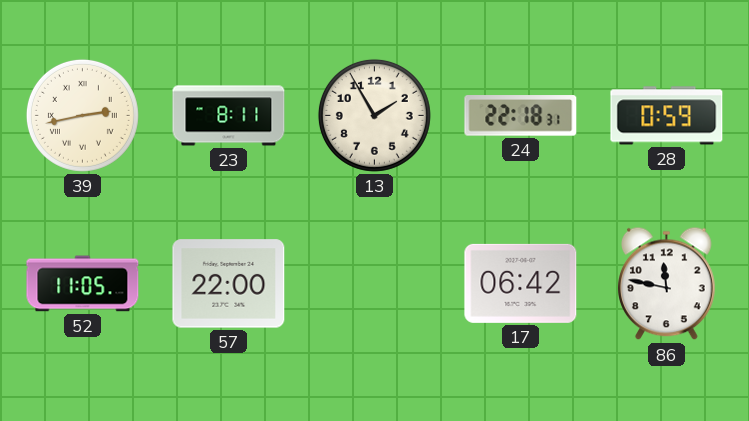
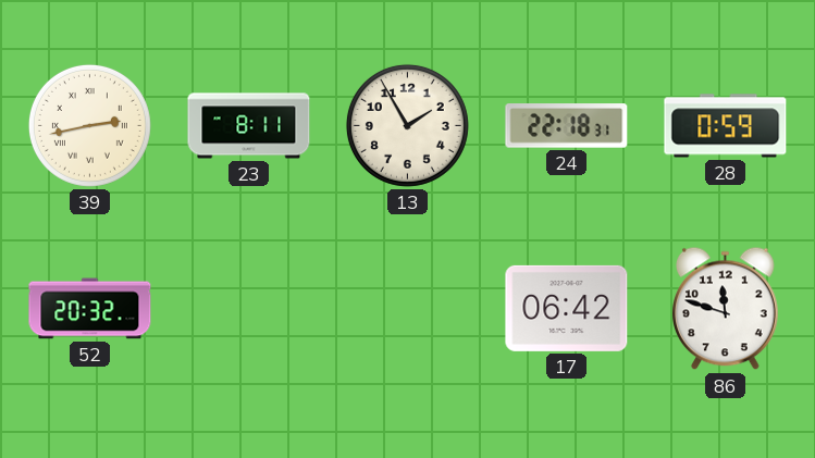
52: 11:05 -> 20:32 (90, 309)
57: 22:00 -> none (229, 284)
86: 11:47 -> 11:48 (726, 309)
